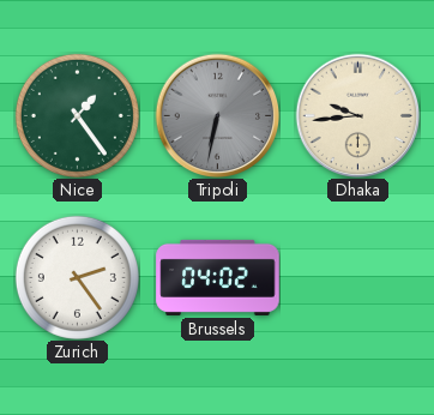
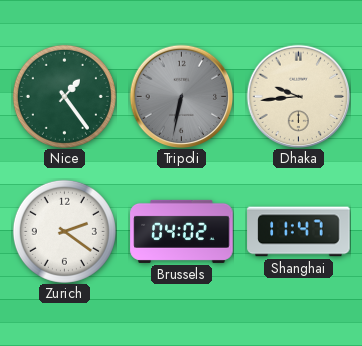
Zurich: 2:24 -> 2:21 (64, 231)
Shanghai: none -> 11:47 (299, 232)
